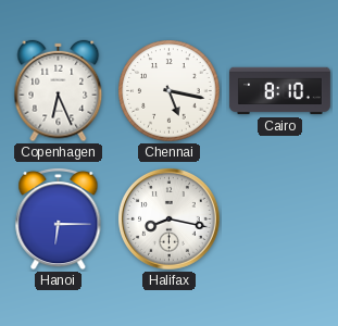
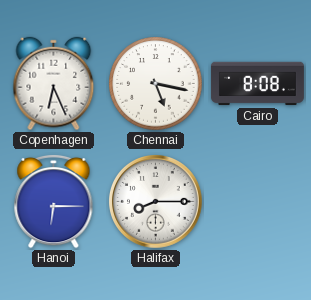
Cairo: 8:10 -> 8:08 (257, 84)
Halifax: 8:17 -> 8:15 (156, 202)
